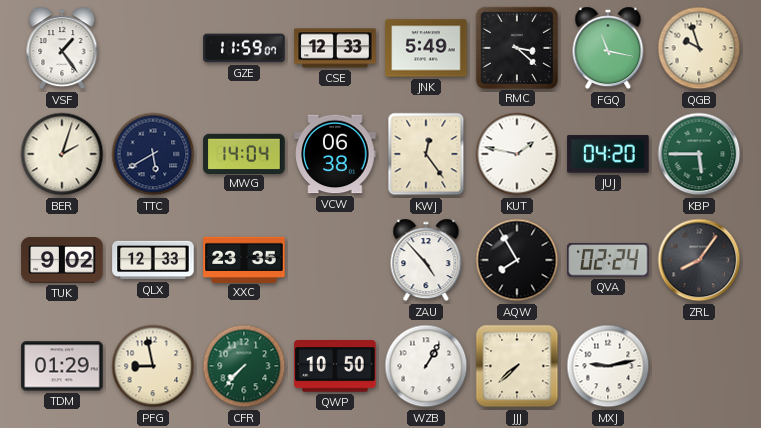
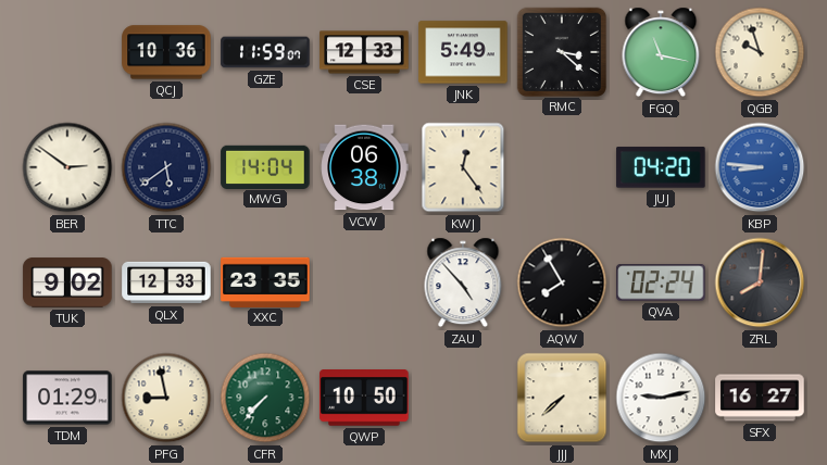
VSF: 1:24 -> none (62, 48)
QCJ: none -> 10:36 (166, 52)
BER: 2:03 -> 2:51 (67, 167)
TTC: 5:40 -> 5:39 (166, 167)
KUT: 1:47 -> none (517, 154)
KBP: 5:45 -> 8:46 (760, 167)
KBP dial: green -> blue (760, 167)
ZRL: 8:06 -> 8:01 (760, 282)
WZB: 1:05 -> none (426, 366)
SFX: none -> 16:27 (760, 398)
